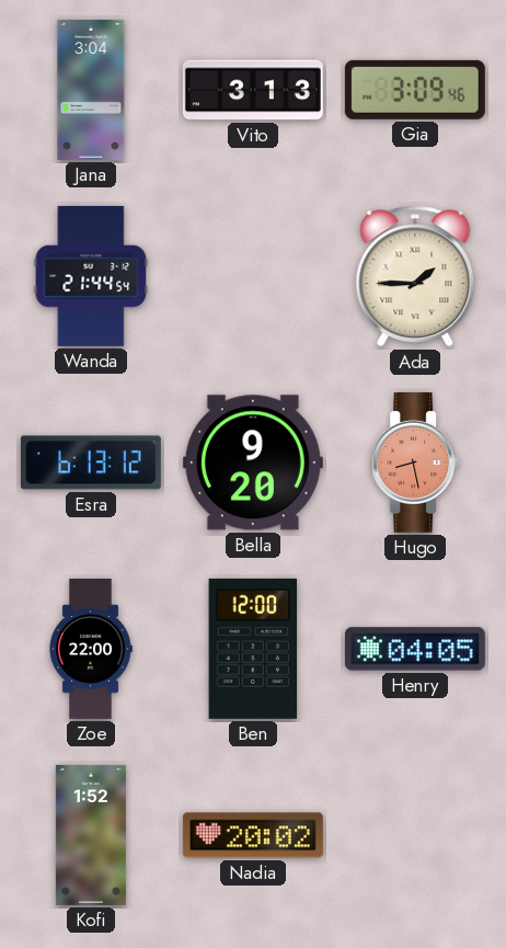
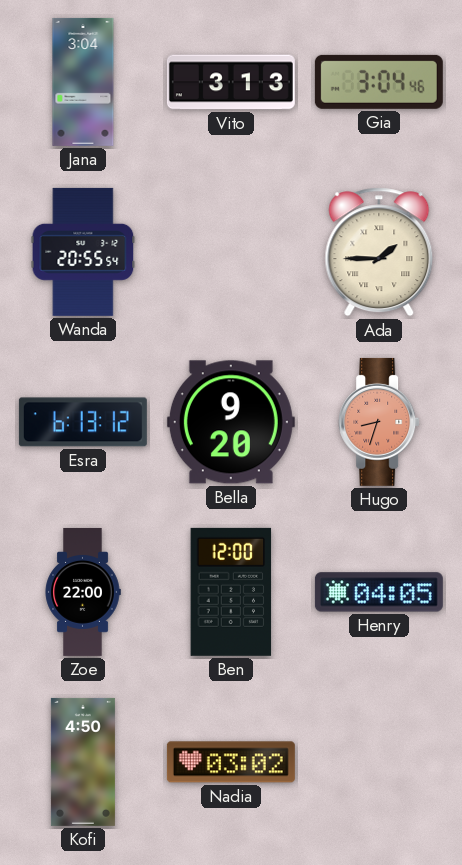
Gia: 3:09 -> 3:04 (379, 82)
Wanda: 21:44 -> 20:55 (83, 252)
Hugo: 8:28 -> 8:33 (379, 422)
Kofi: 1:52 -> 4:50 (83, 762)
Nadia: 20:02 -> 03:02 (231, 762)
